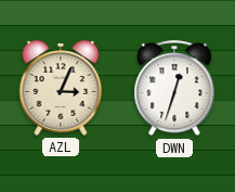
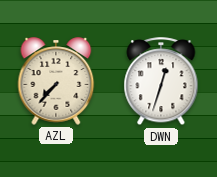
AZL: 3:04 -> 7:37 (56, 81)
